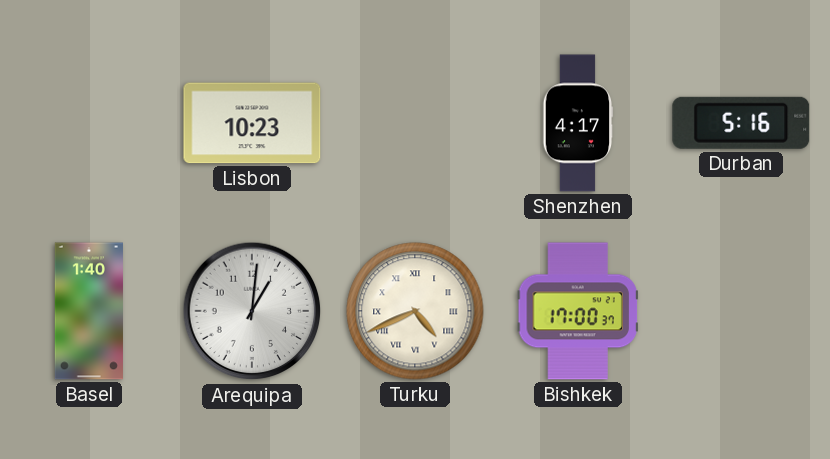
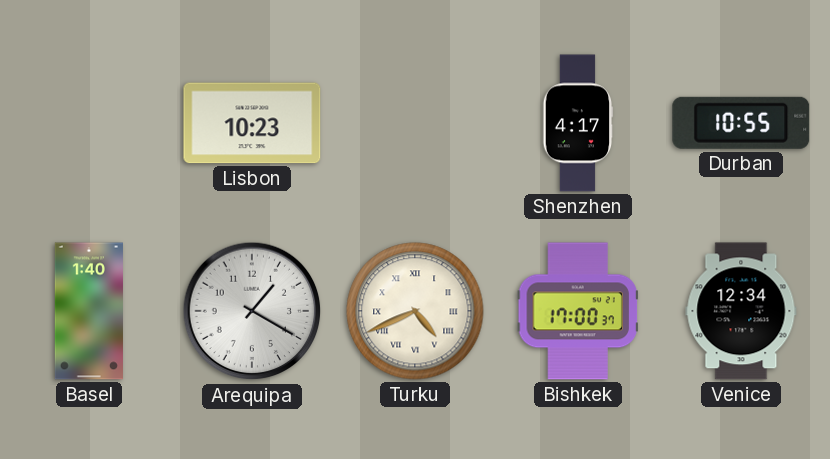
Durban: 5:16 -> 10:55 (741, 123)
Arequipa: 1:01 -> 1:20 (252, 311)
Venice: none -> 12:34 (741, 311)
